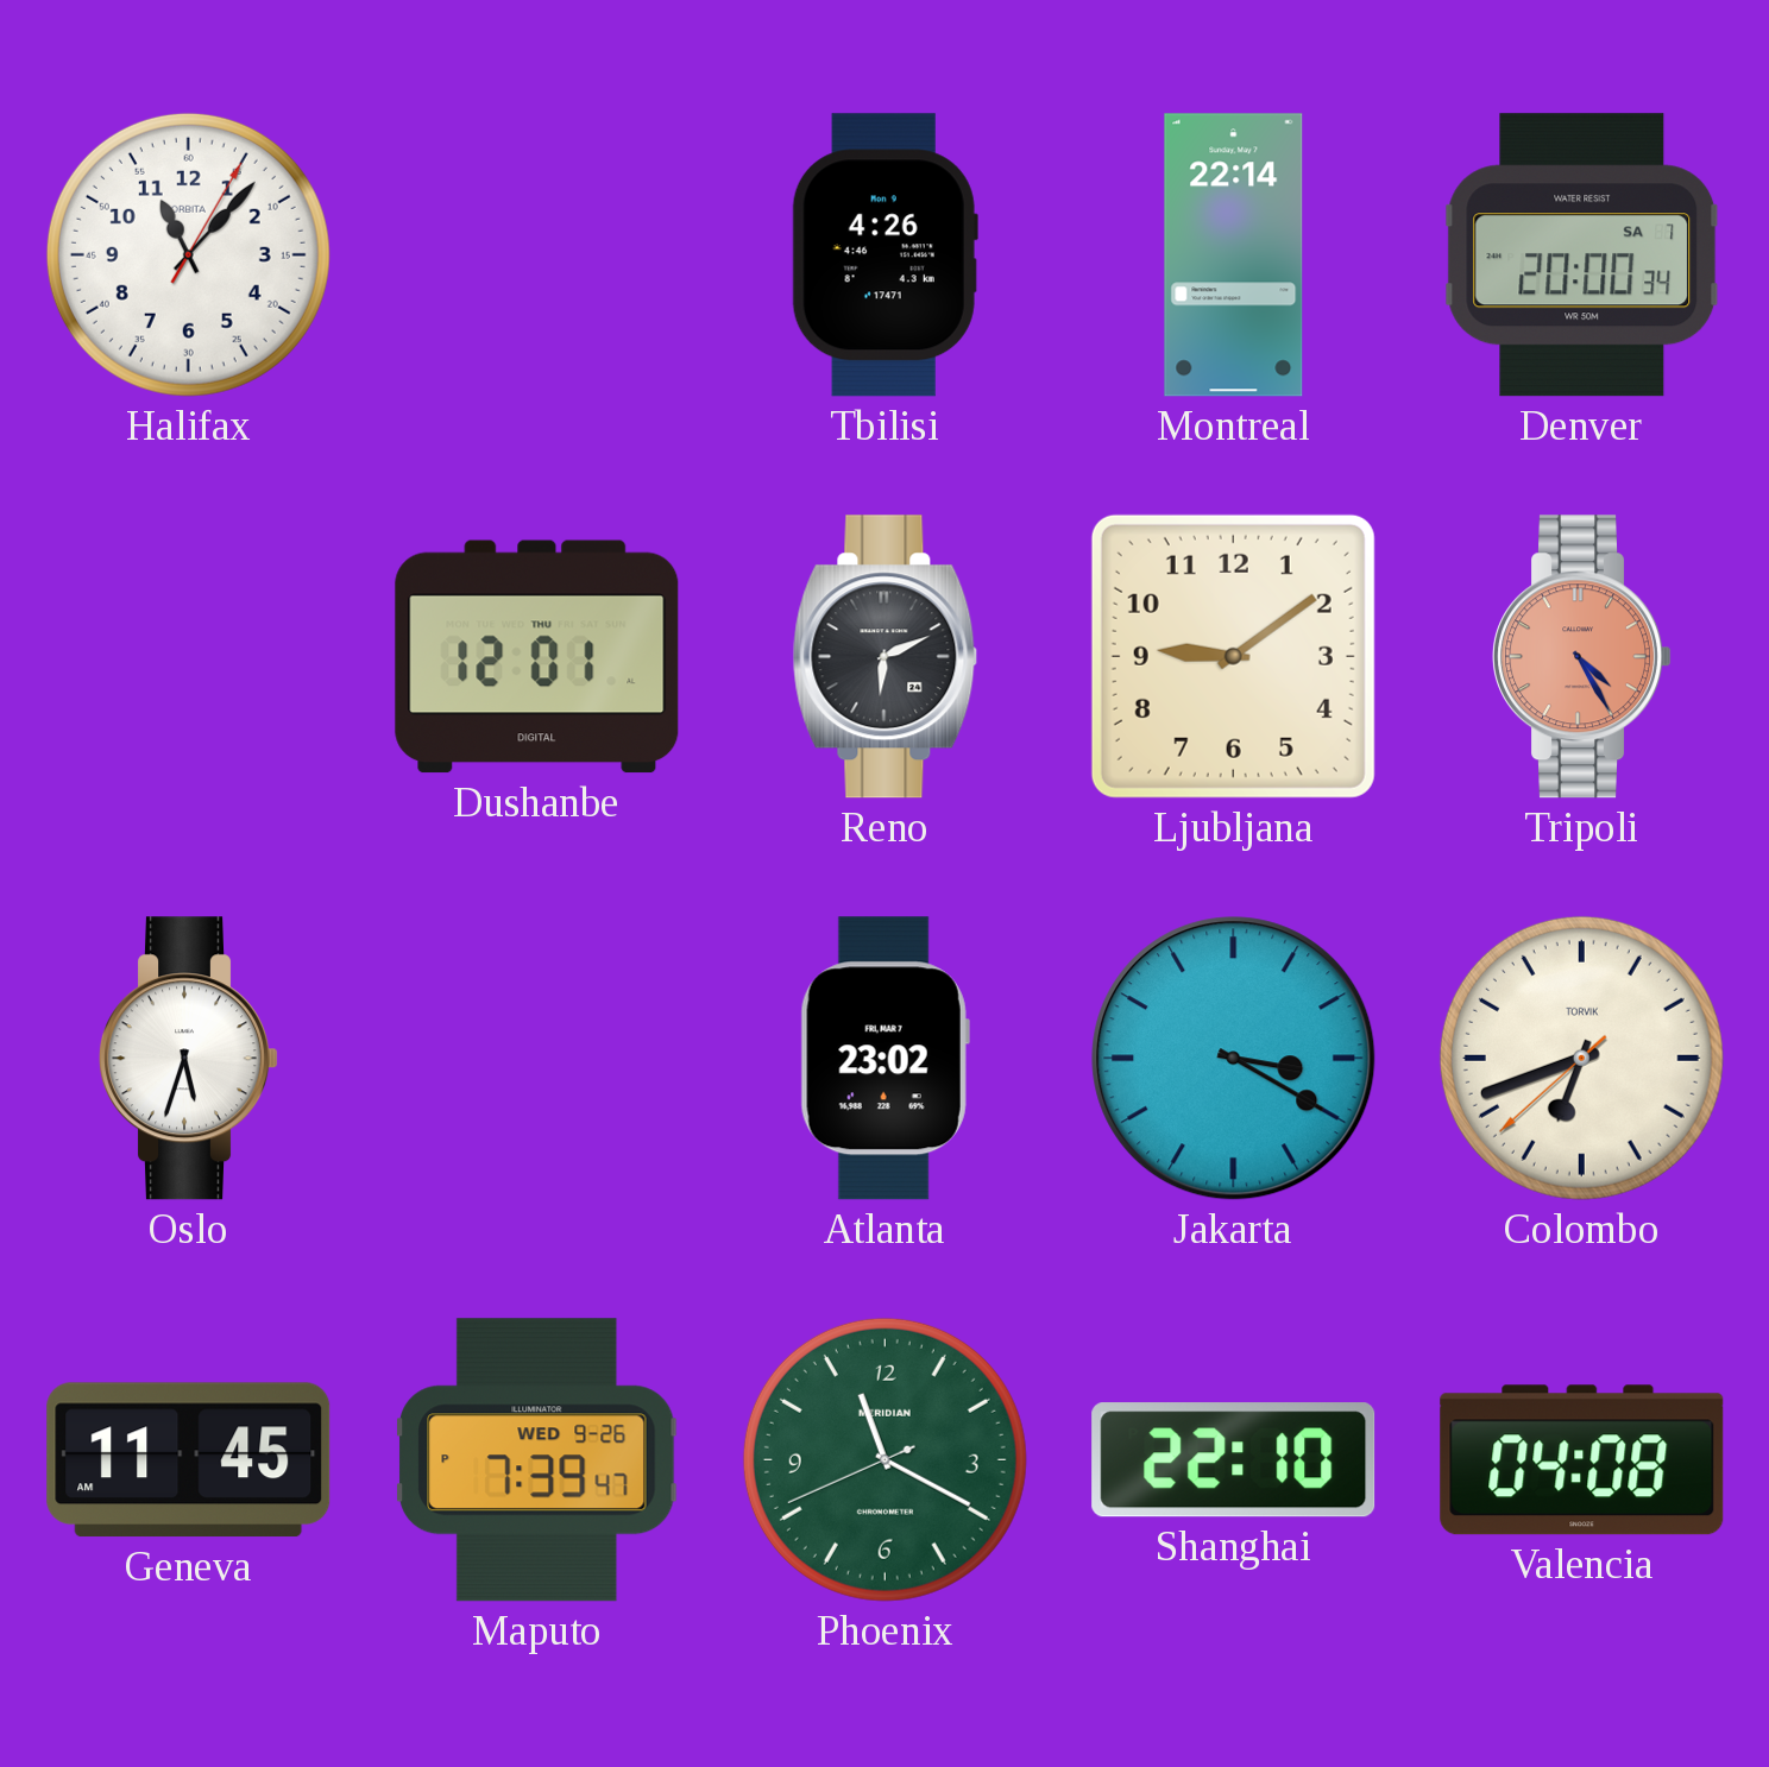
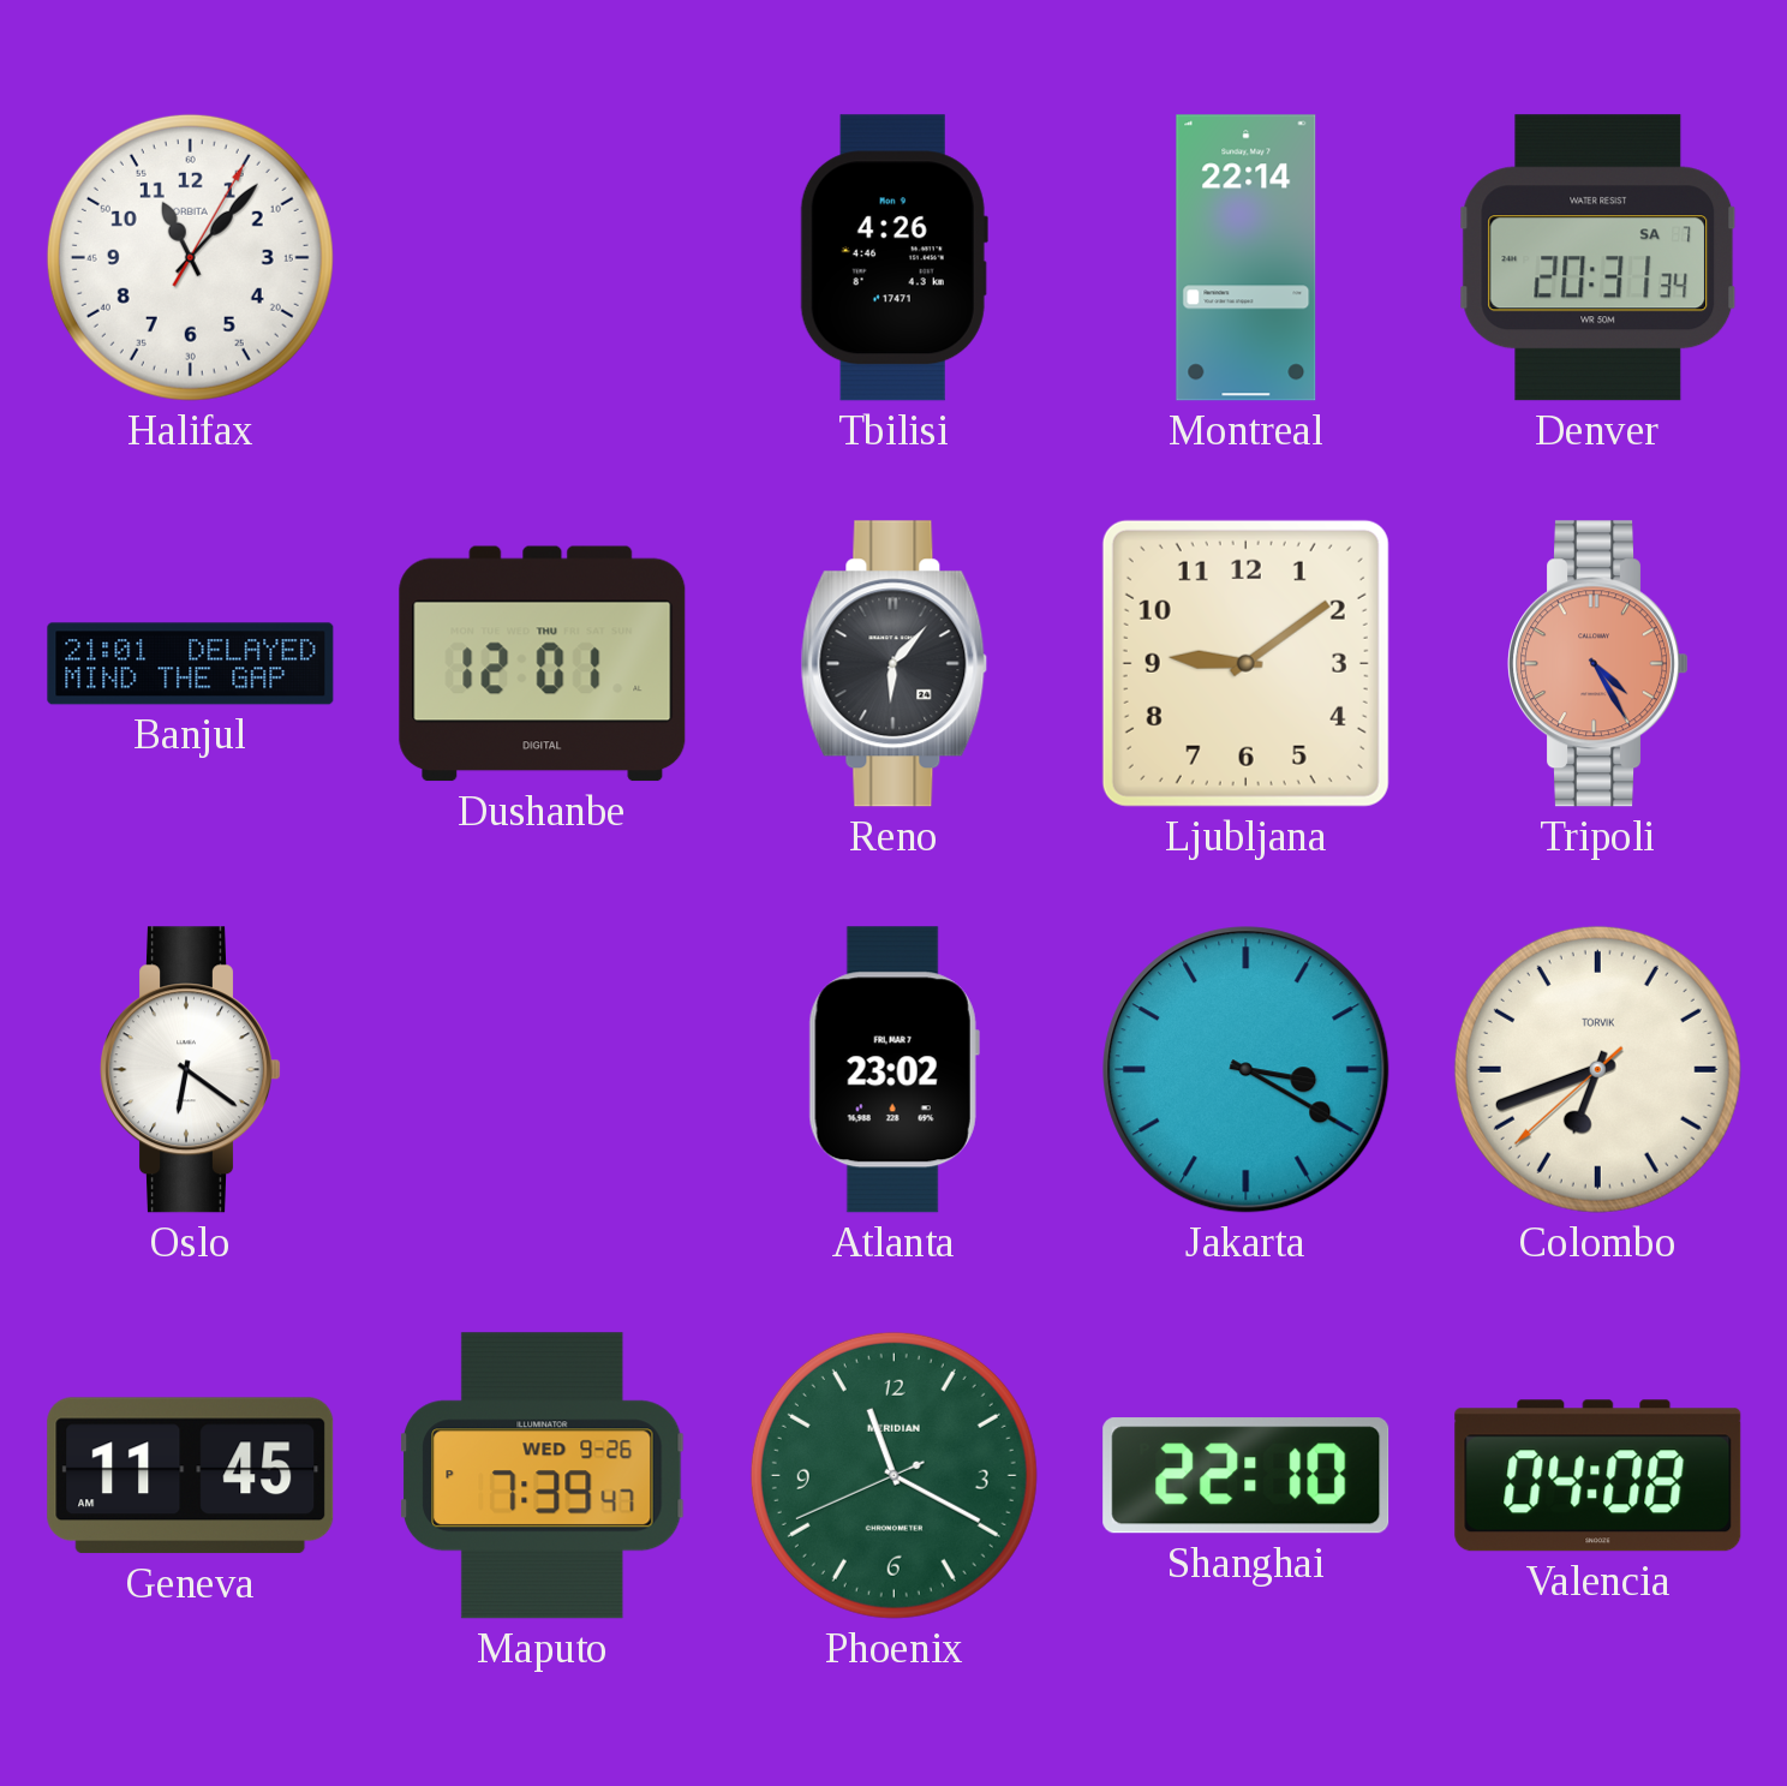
Denver: 20:00 -> 20:31 (1598, 258)
Banjul: none -> 21:01 (191, 664)
Reno: 6:11 -> 6:07 (895, 664)
Oslo: 5:33 -> 6:21 (190, 1070)
